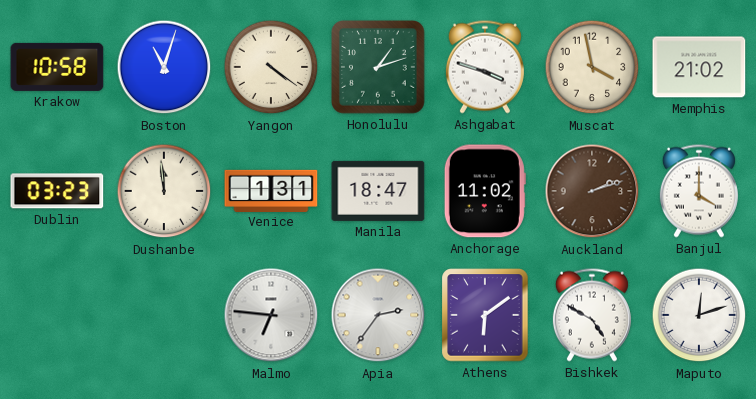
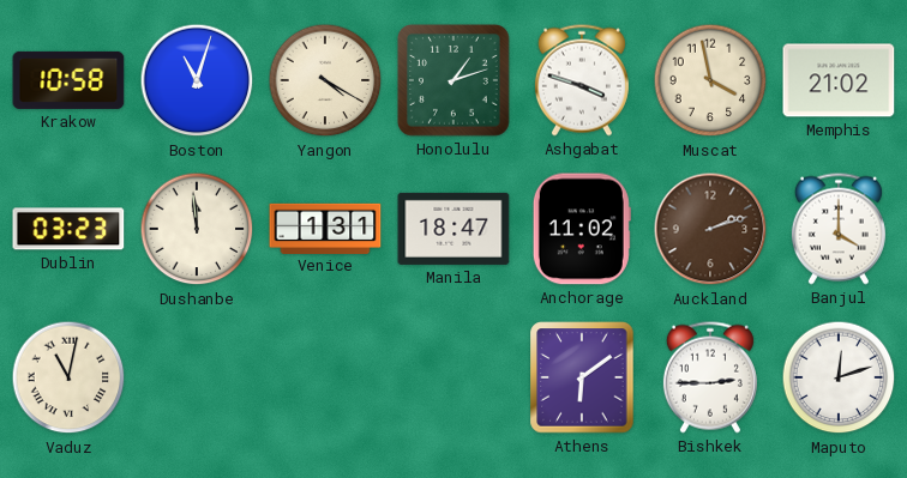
Yangon: 4:21 -> 4:20 (325, 80)
Vaduz: none -> 11:02 (68, 377)
Malmo: 6:46 -> none (271, 315)
Apia: 2:36 -> none (378, 315)
Bishkek: 4:50 -> 2:45 (710, 377)
